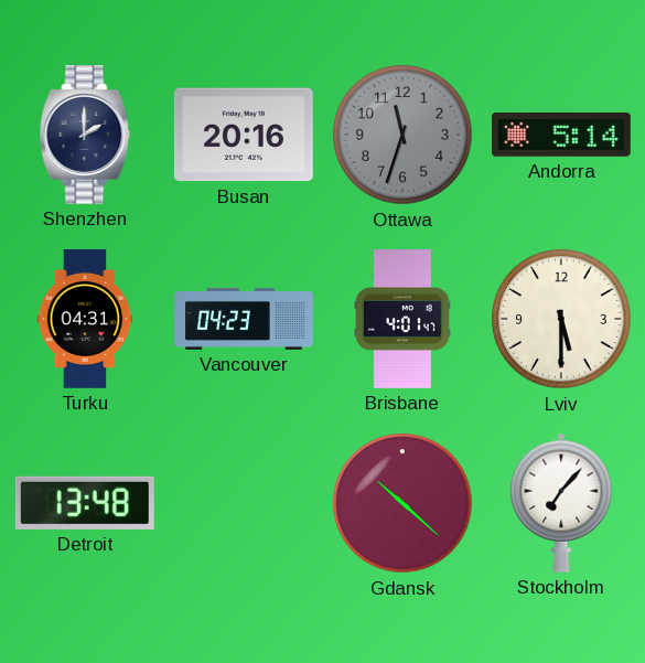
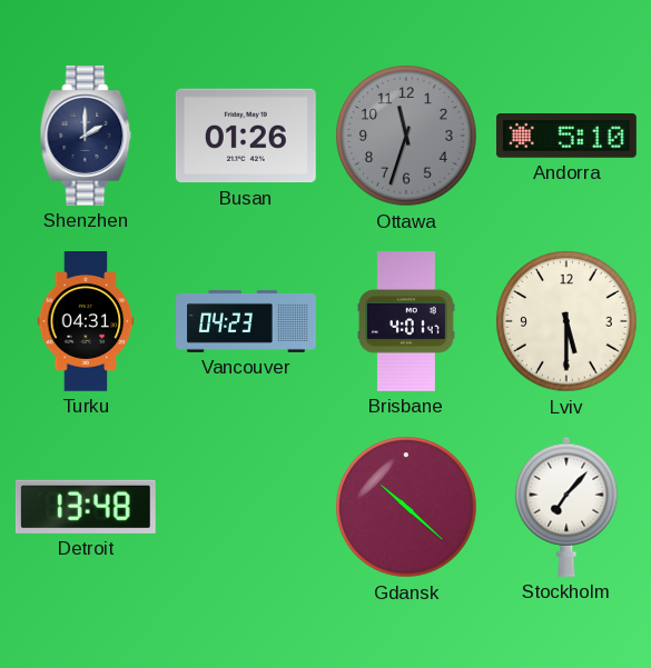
Busan: 20:16 -> 01:26 (246, 136)
Andorra: 5:14 -> 5:10 (566, 136)
